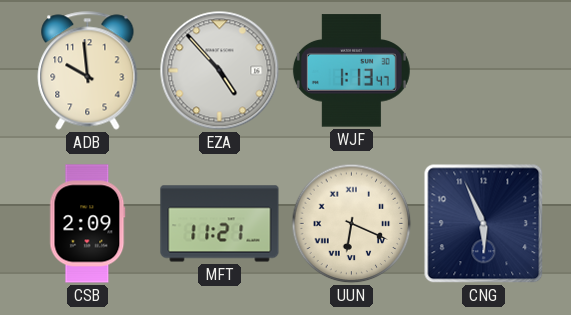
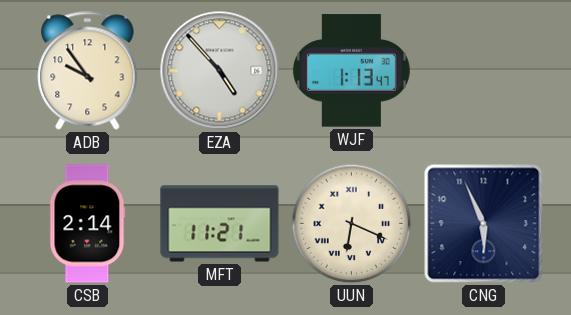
ADB: 9:59 -> 9:54 (88, 71)
CSB: 2:09 -> 2:14 (88, 224)
